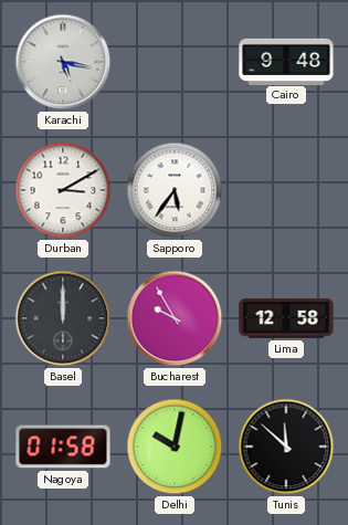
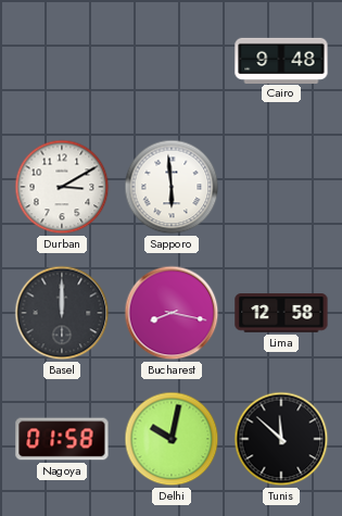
Karachi: 5:17 -> none (63, 62)
Sapporo: 5:36 -> 5:59 (172, 187)
Bucharest: 9:55 -> 8:17 (172, 313)
